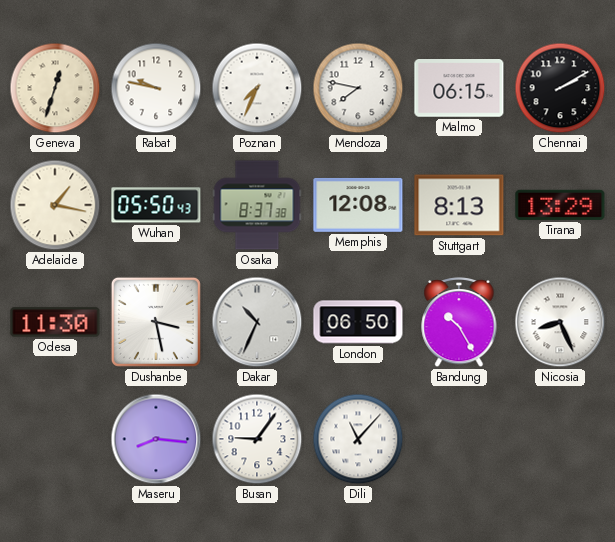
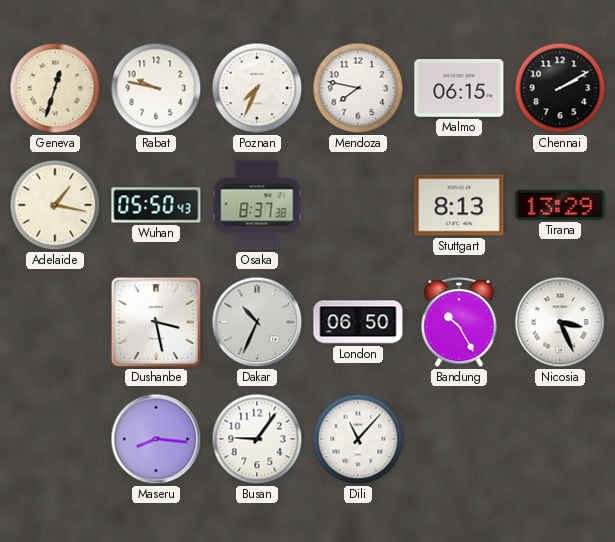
Memphis: 12:08 -> none (358, 205)
Odesa: 11:30 -> none (55, 322)
Nicosia: 8:26 -> 3:26 (560, 322)
